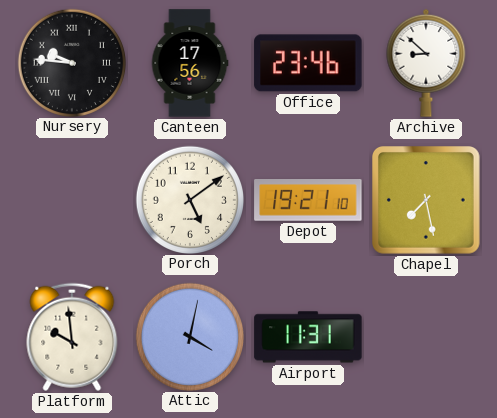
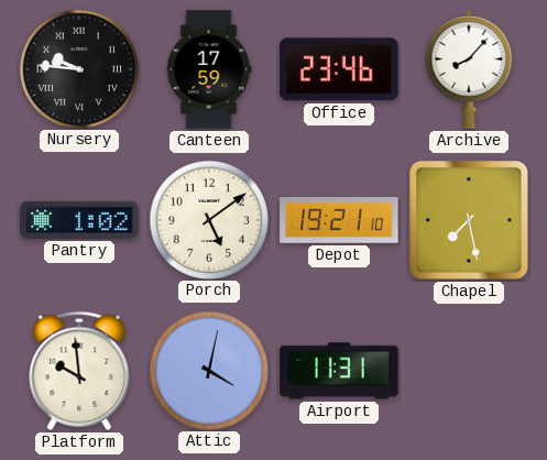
Canteen: 17:56 -> 17:59 (209, 69)
Archive: 8:52 -> 8:07 (469, 69)
Pantry: none -> 1:02 (79, 220)
